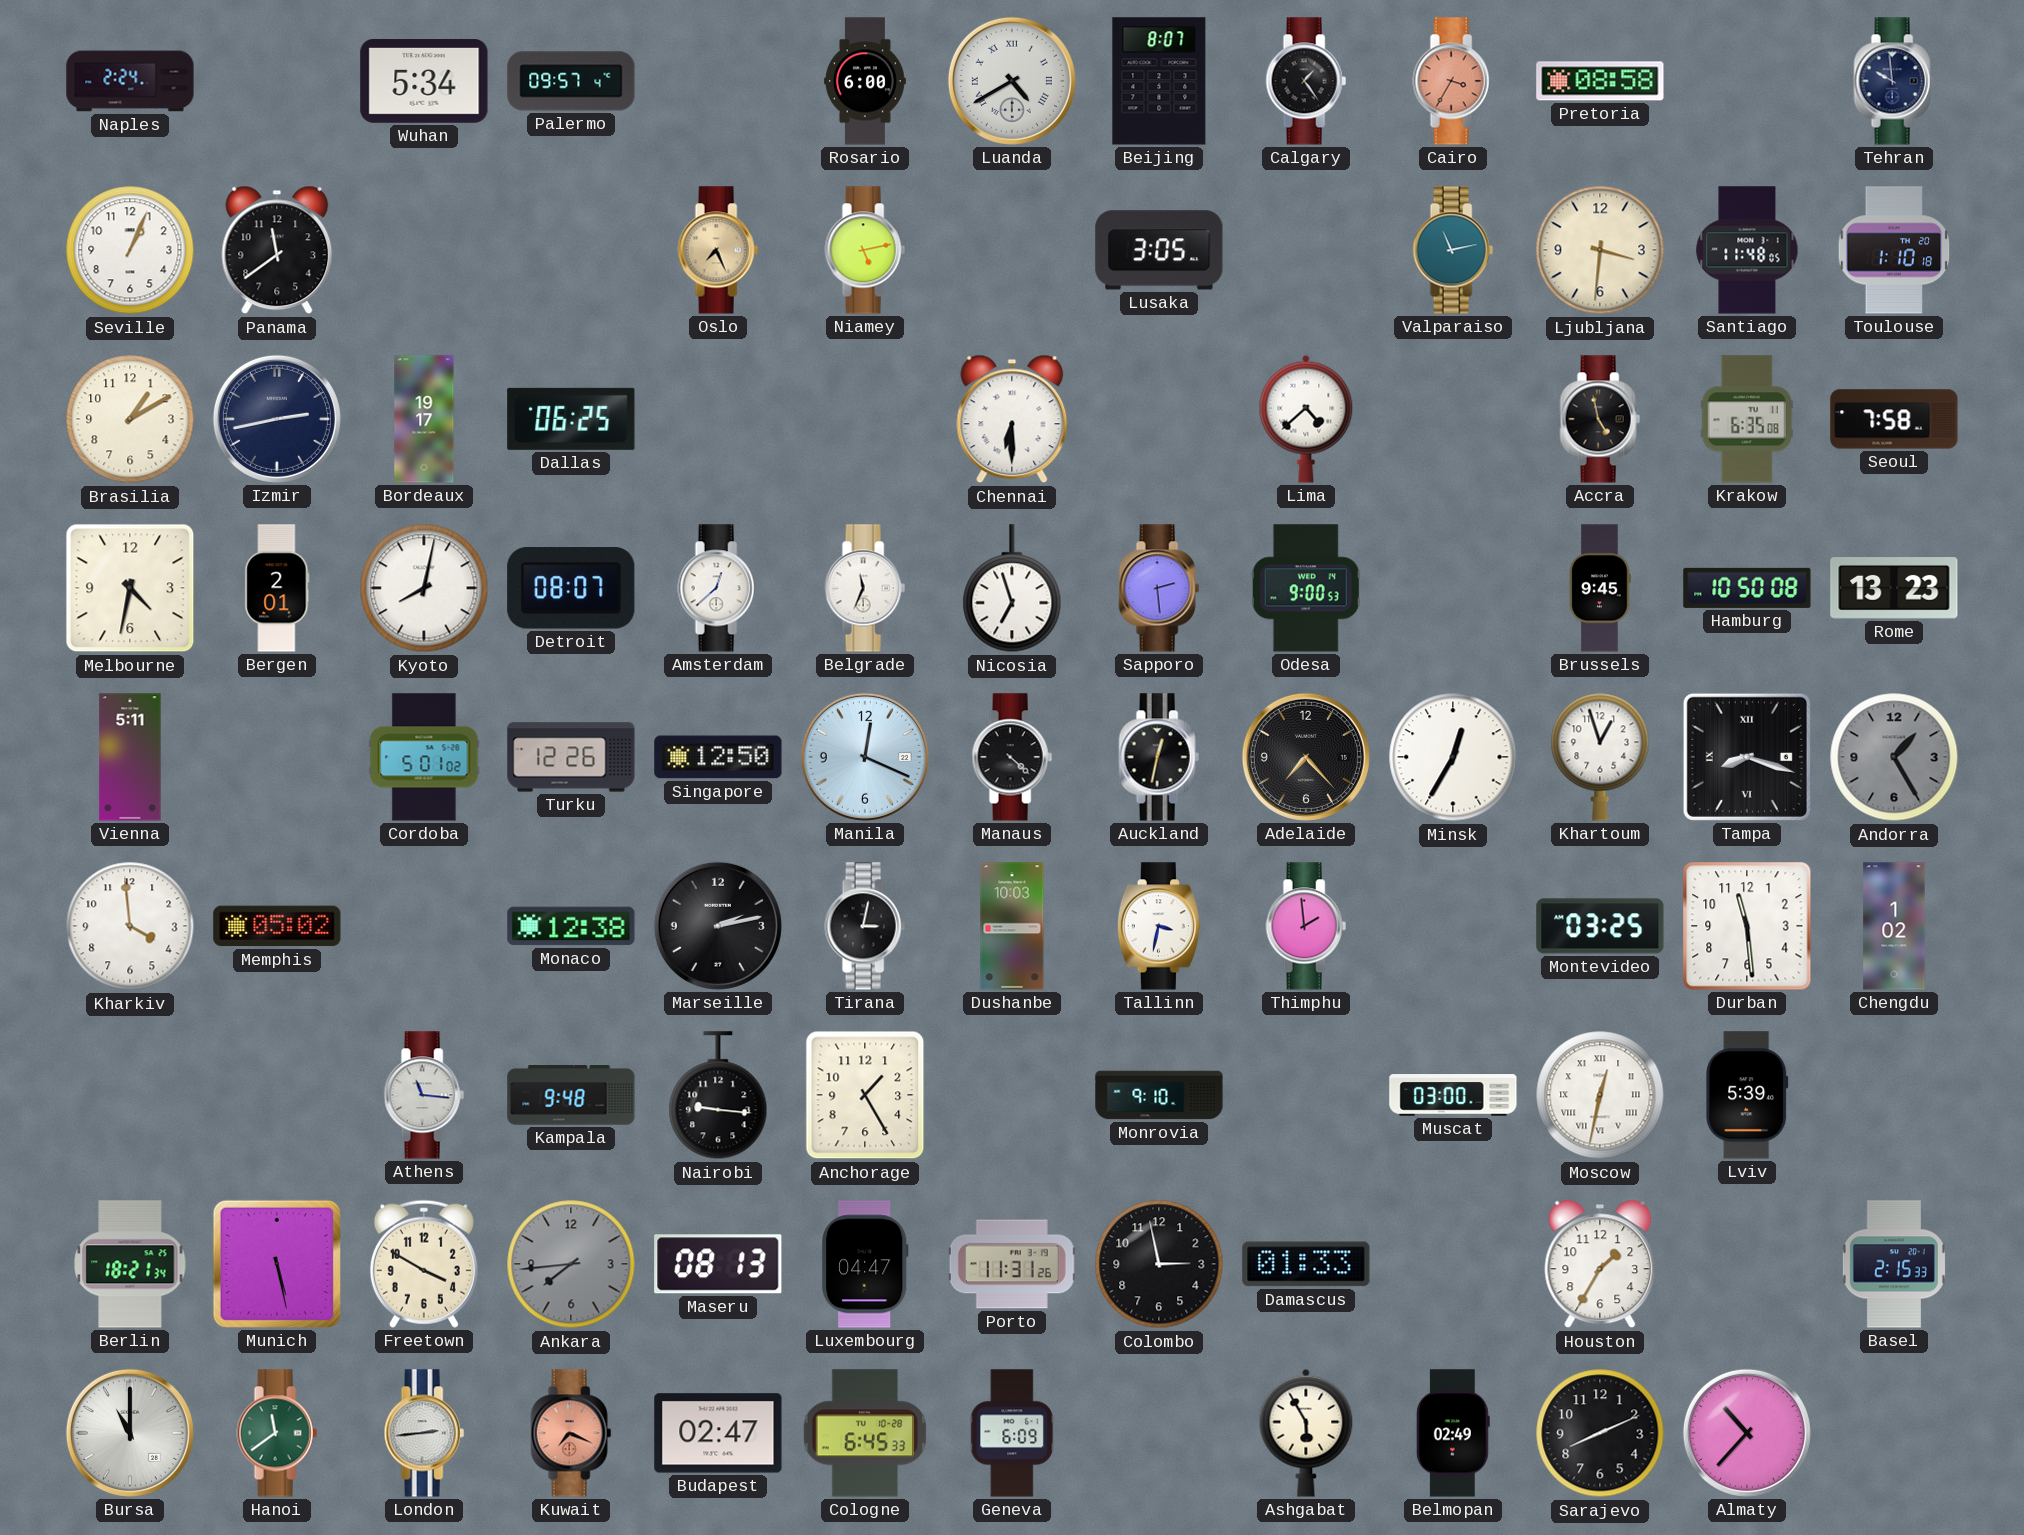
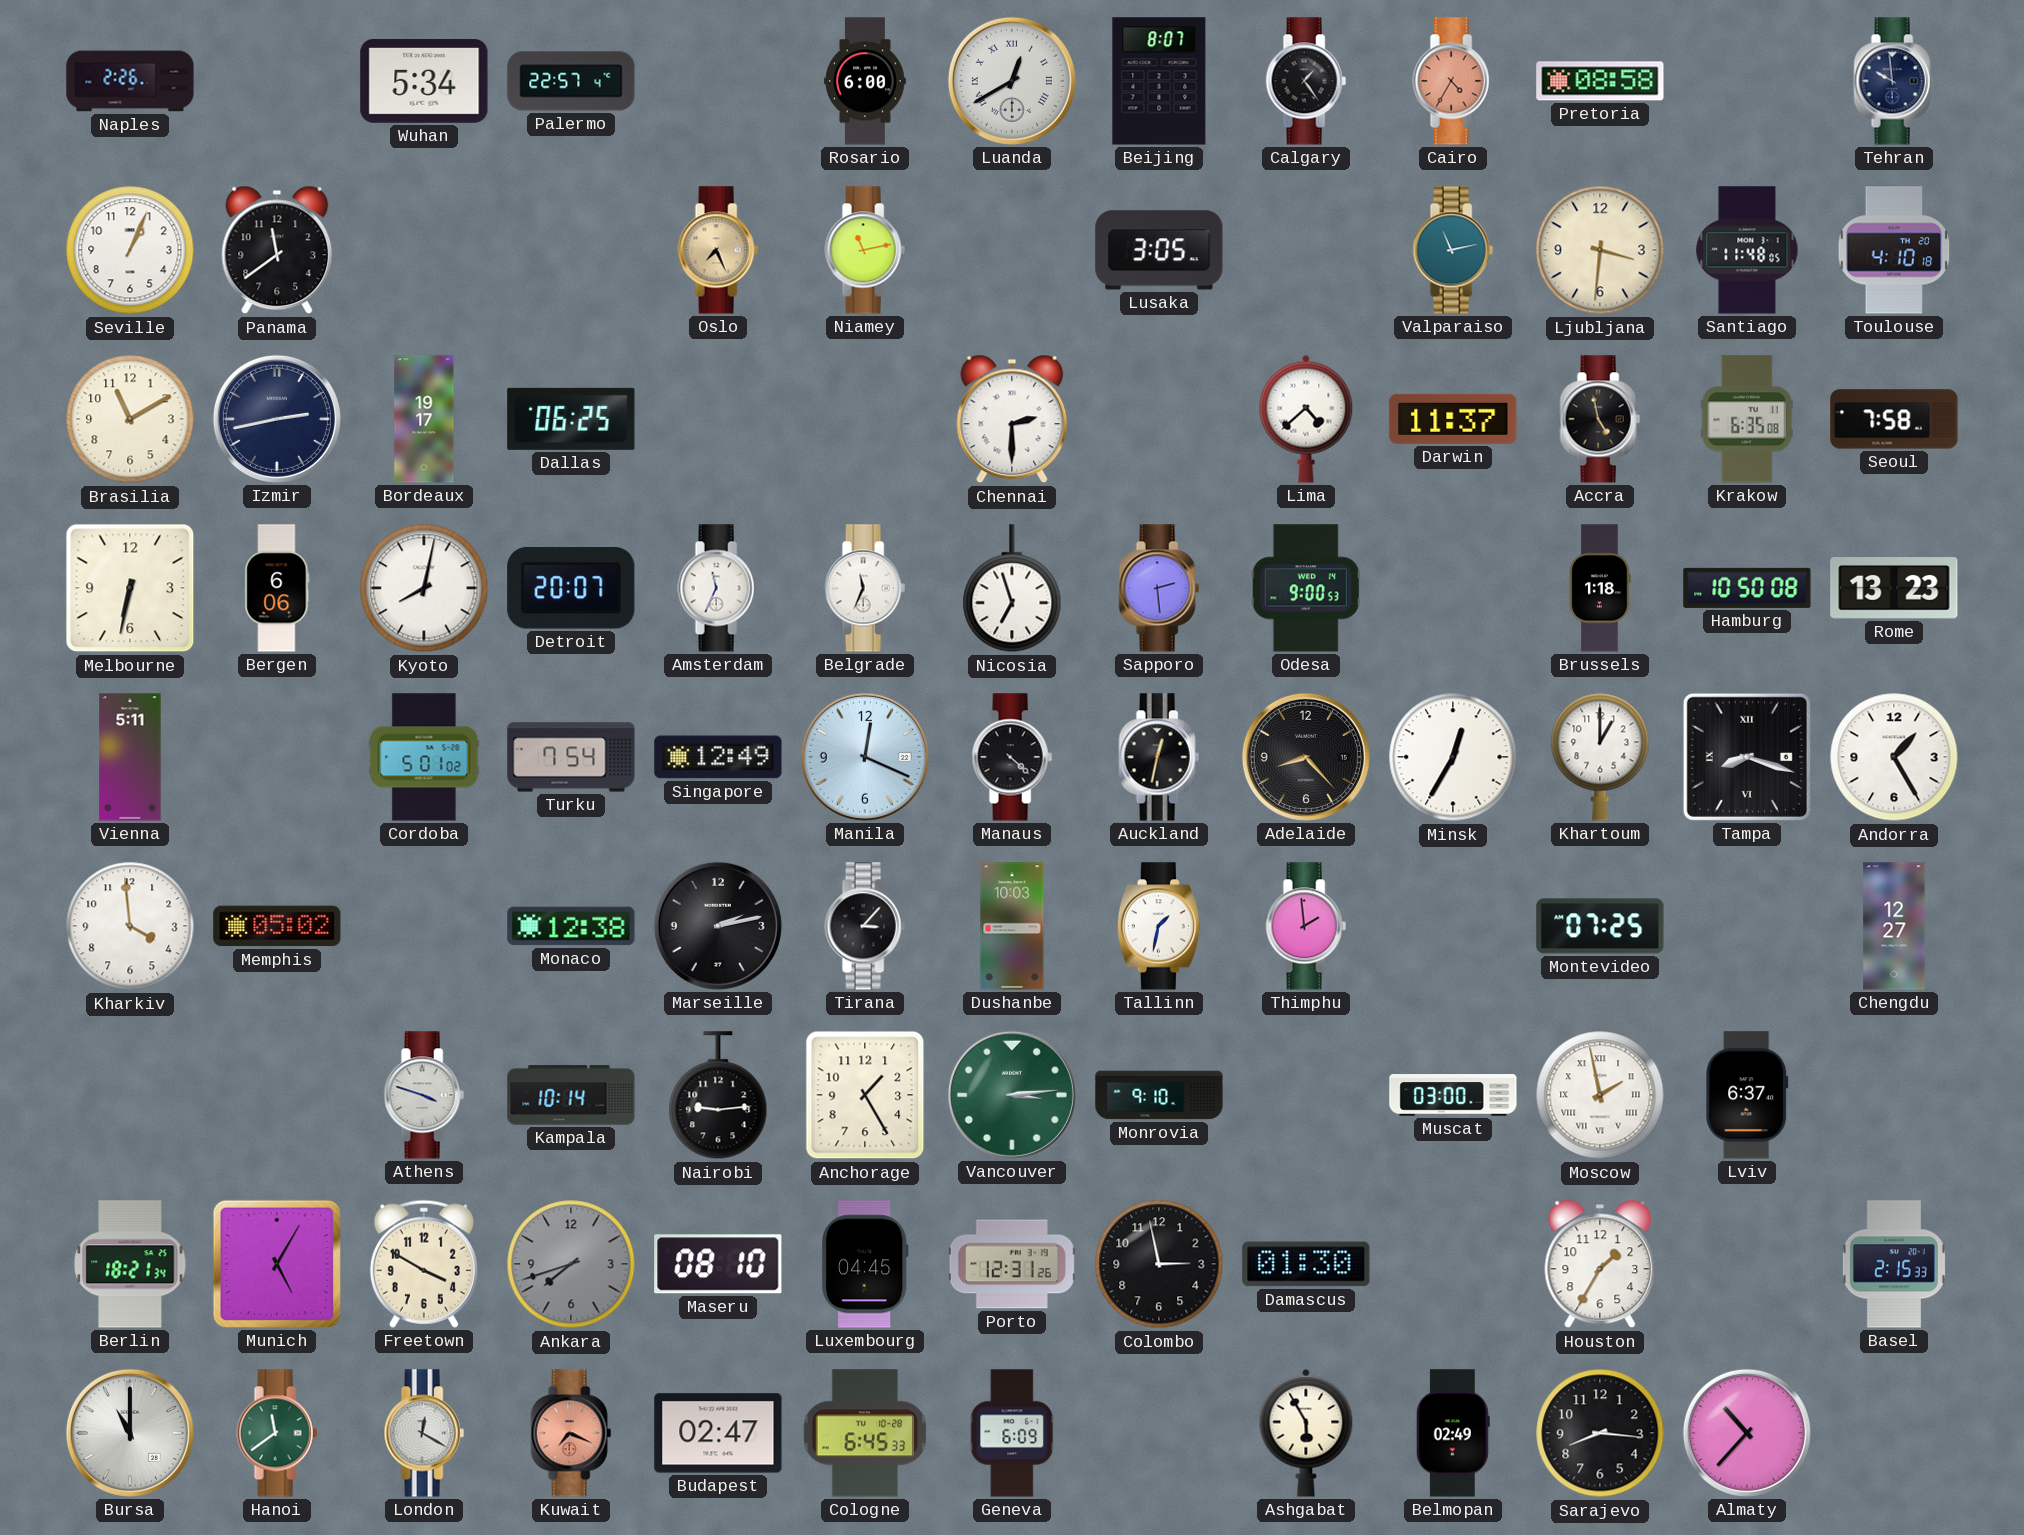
Naples: 2:24 -> 2:26 (130, 81)
Palermo: 09:57 -> 22:57 (571, 81)
Luanda: 4:40 -> 12:40 (1012, 81)
Cairo: 3:35 -> 4:35 (1453, 81)
Niamey: 5:13 -> 11:13 (865, 250)
Toulouse: 1:10 -> 4:10 (1894, 250)
Brasilia: 1:10 -> 11:10 (130, 419)
Chennai: 6:30 -> 2:30 (1012, 419)
Darwin: none -> 11:37 (1453, 419)
Melbourne: 4:32 -> 6:32 (130, 588)
Bergen: 2:01 -> 6:06 (277, 588)
Detroit: 08:07 -> 20:07 (571, 588)
Amsterdam: 12:38 -> 11:34 (718, 588)
Brussels: 9:45 -> 1:18 (1600, 588)
Turku: 12:26 -> 7:54 (571, 757)
Singapore: 12:50 -> 12:49 (718, 757)
Adelaide: 7:23 -> 8:23 (1306, 757)
Khartoum: 12:57 -> 1:00 (1600, 757)
Andorra dial: grey -> white (1894, 757)
Tirana: 3:02 -> 3:07 (865, 926)
Tallinn: 3:32 -> 1:32 (1159, 926)
Montevideo: 03:25 -> 07:25 (1600, 926)
Durban: 11:29 -> none (1747, 926)
Chengdu: 1:02 -> 12:27 (1894, 926)
Athens: 11:16 -> 3:48 (424, 1095)
Kampala: 9:48 -> 10:14 (571, 1095)
Nairobi: 9:16 -> 9:14 (718, 1096)
Vancouver: none -> 3:14 (1012, 1095)
Moscow: 12:32 -> 1:58 (1600, 1095)
Lviv: 5:39 -> 6:37 (1747, 1095)
Munich: 5:28 -> 5:05 (277, 1264)
Ankara: 7:44 -> 7:42 (571, 1264)
Maseru: 08:13 -> 08:10 (718, 1264)
Luxembourg: 04:47 -> 04:45 (865, 1264)
Porto: 11:31 -> 12:31 (1012, 1264)
Damascus: 01:33 -> 01:30 (1306, 1264)
London: 2:44 -> 12:20 (424, 1433)
Sarajevo: 8:11 -> 8:16 (1600, 1433)
